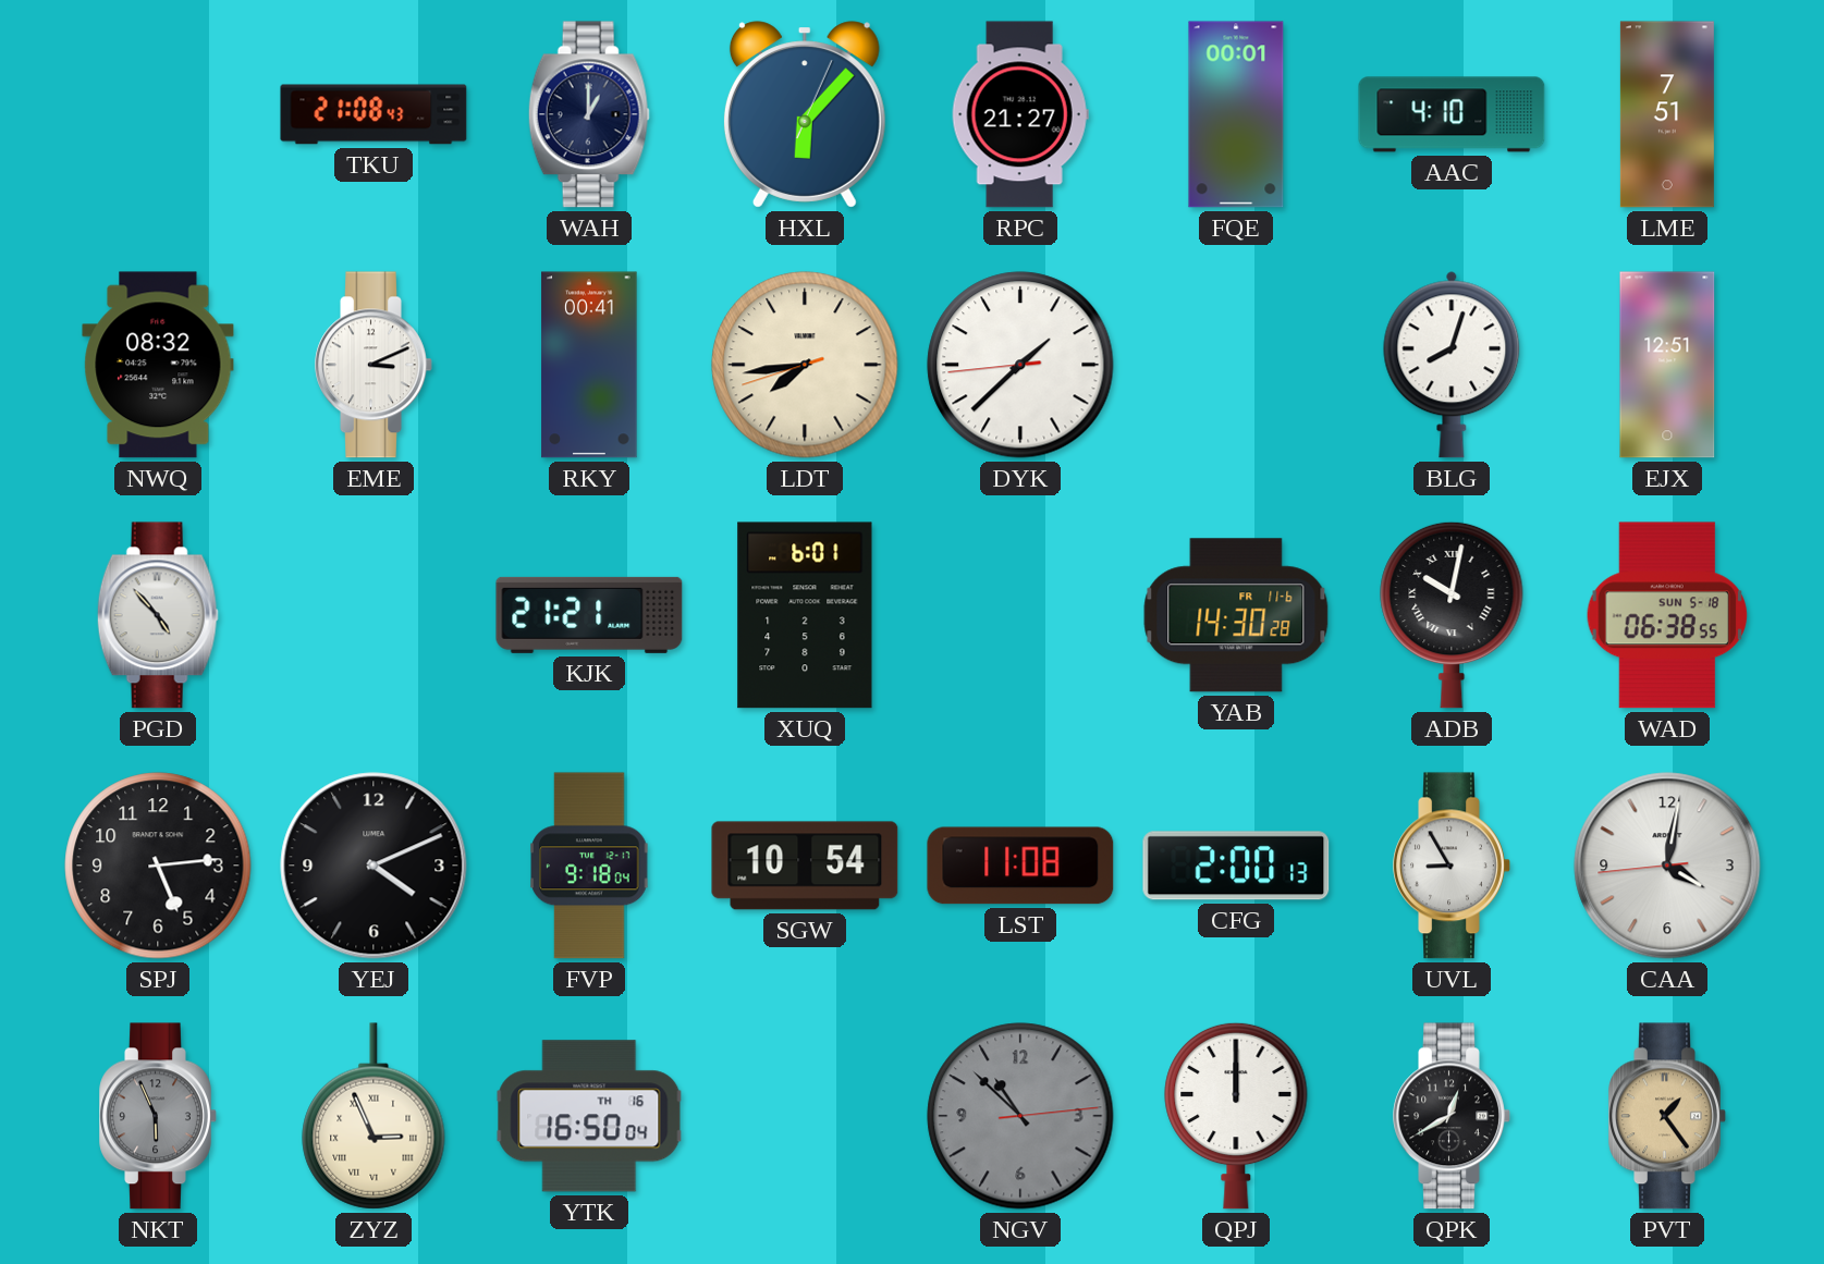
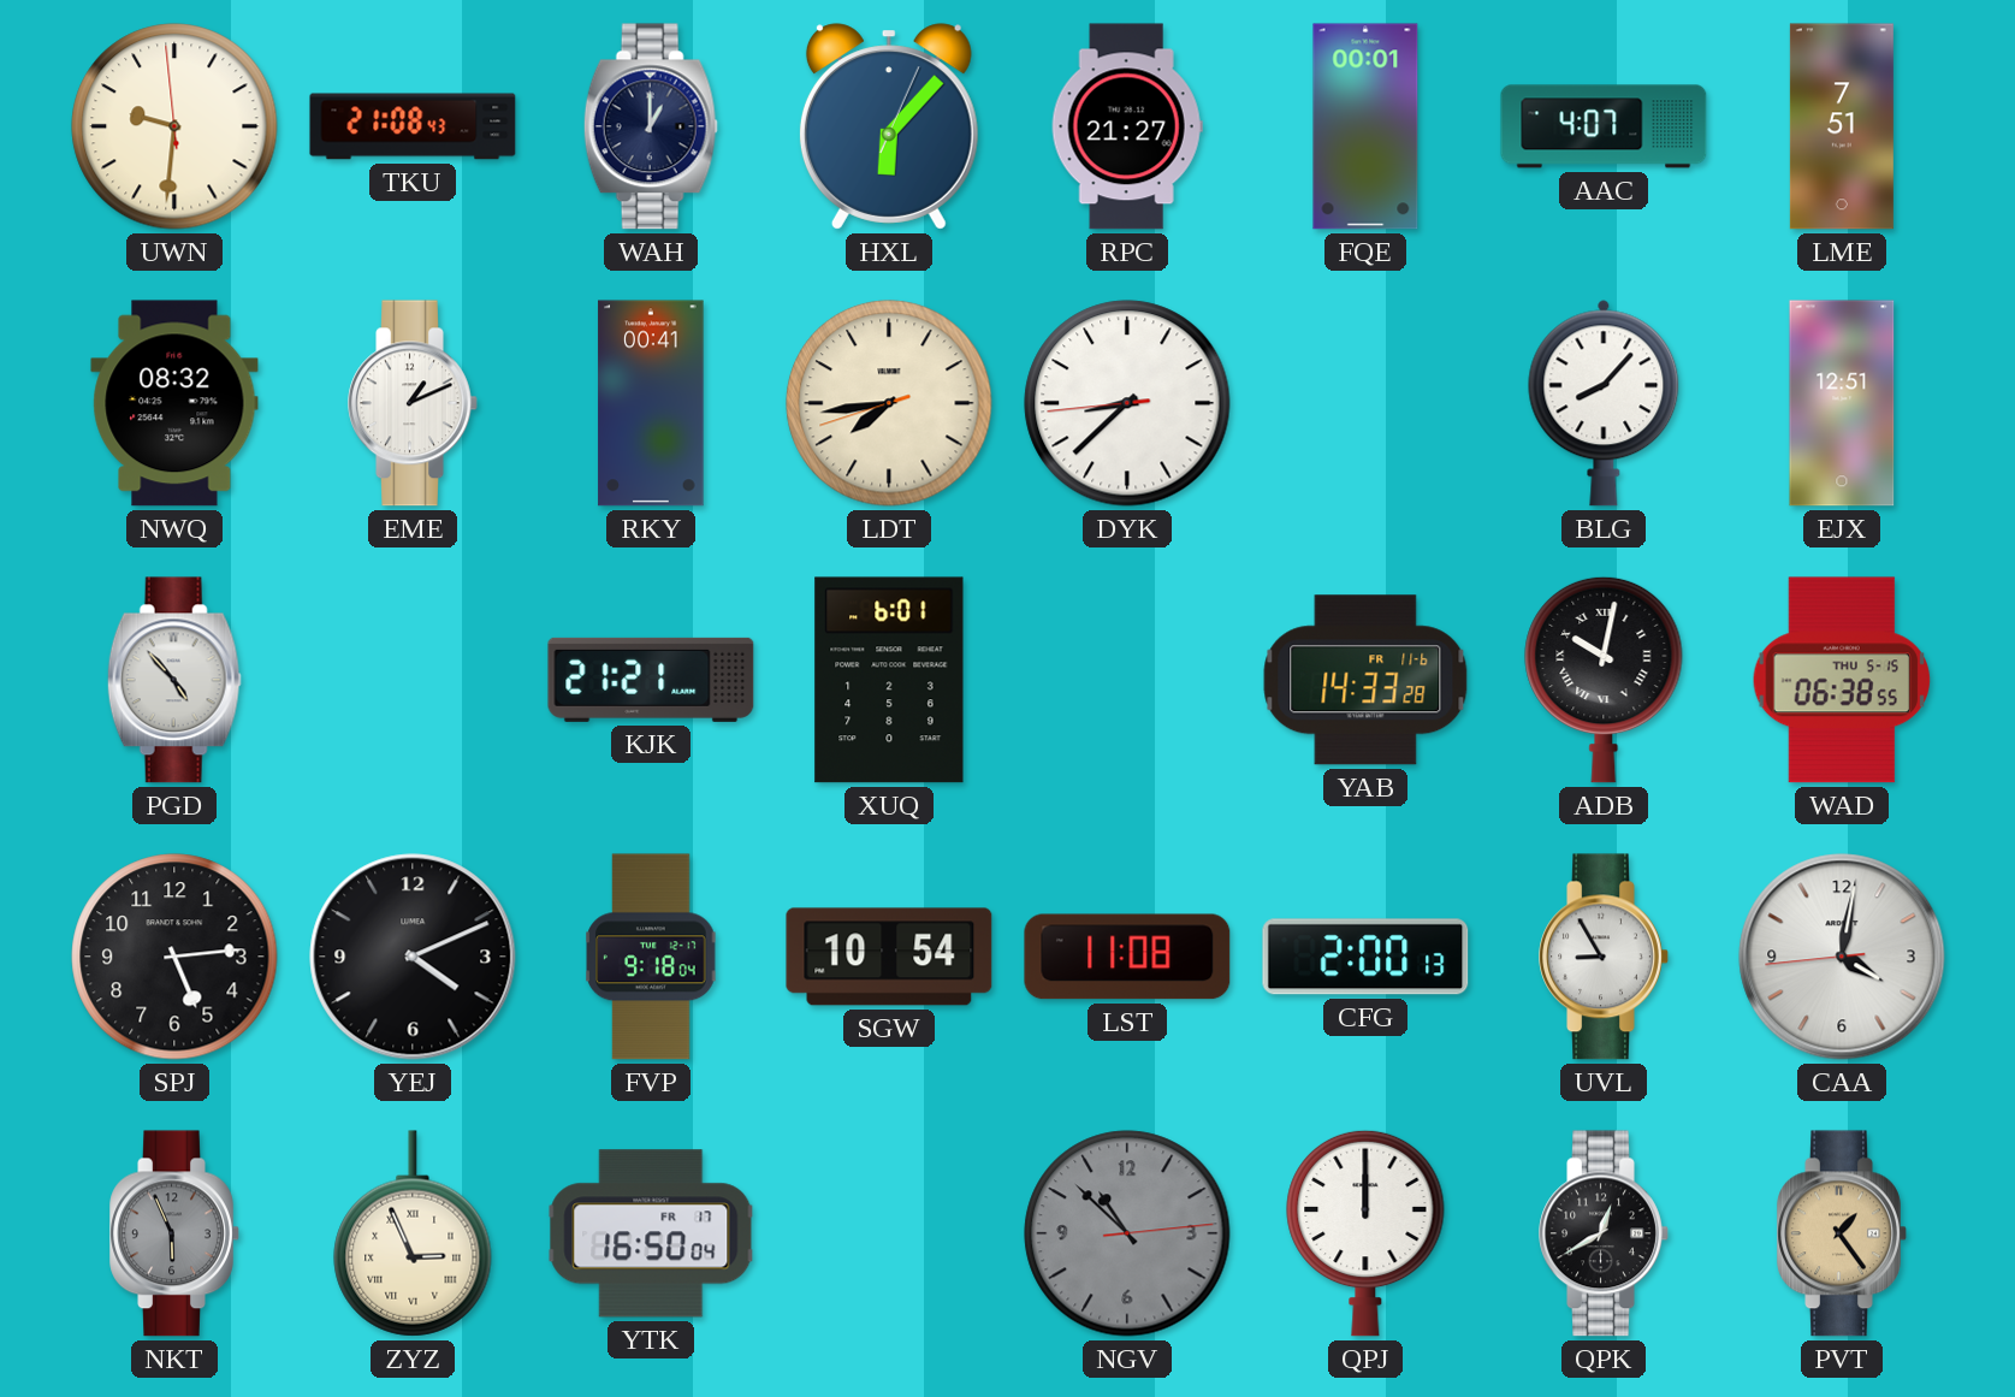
UWN: none -> 9:30 (174, 126)
AAC: 4:10 -> 4:07 (1604, 126)
EME: 3:11 -> 1:11 (413, 403)
DYK: 1:37 -> 8:37 (1127, 403)
BLG: 8:03 -> 8:07 (1604, 403)
YAB: 14:30 -> 14:33 (1365, 680)
WAD date: SUN 5-18 -> THU 5-15 (1842, 680)
YTK date: TH 16 -> FR 17 (651, 1233)
